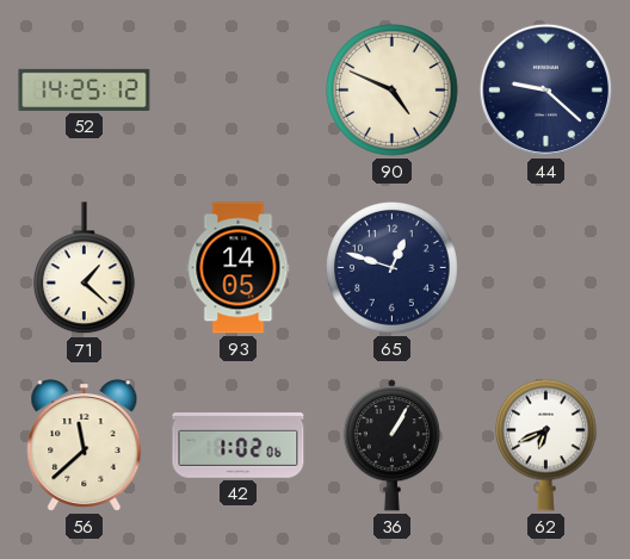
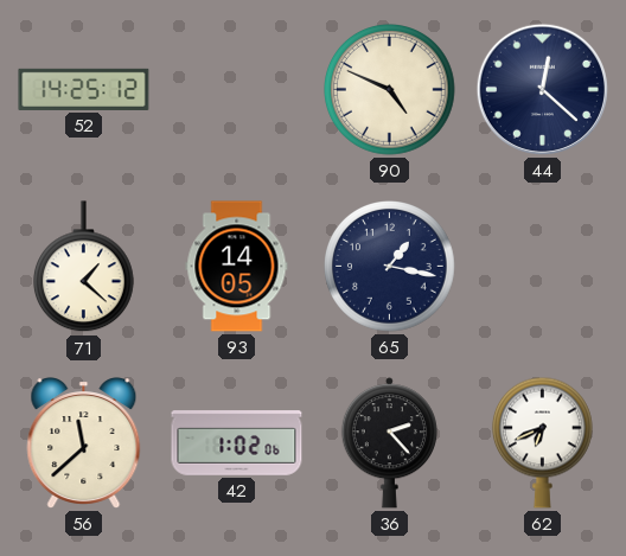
44: 9:22 -> 12:22 (542, 89)
65: 12:48 -> 1:17 (390, 267)
36: 1:05 -> 2:23 (389, 443)
